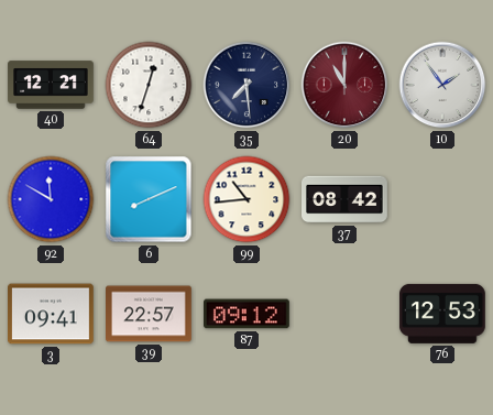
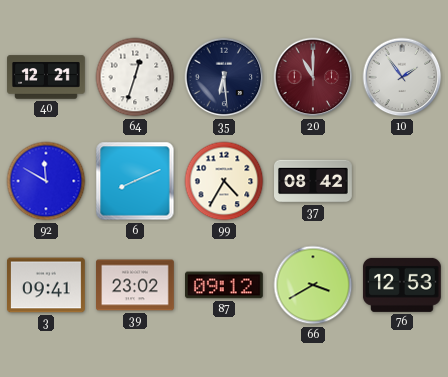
35: 7:29 -> 6:29 (224, 77)
99: 10:44 -> 4:35 (224, 181)
39: 22:57 -> 23:02 (136, 285)
66: none -> 3:40 (313, 285)
